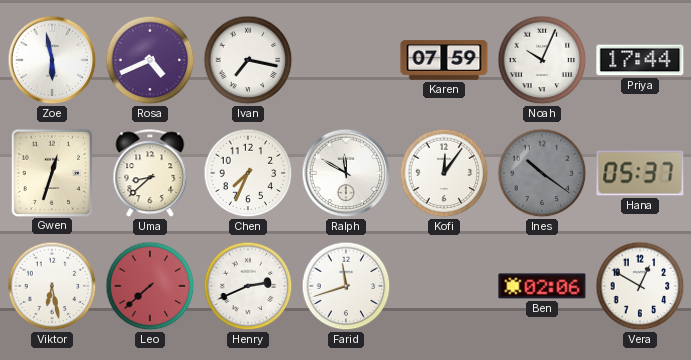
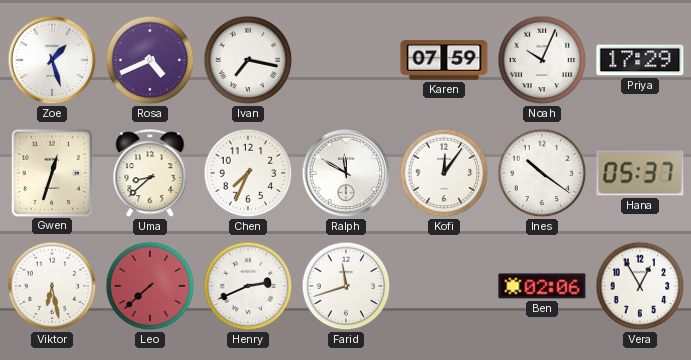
Zoe: 5:58 -> 1:27 (52, 60)
Priya: 17:44 -> 17:29 (640, 60)
Ines dial: grey -> white (542, 173)
Vera: 12:50 -> 12:55 (640, 286)
